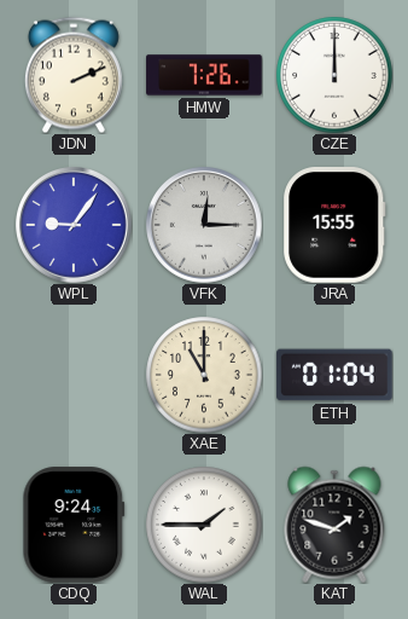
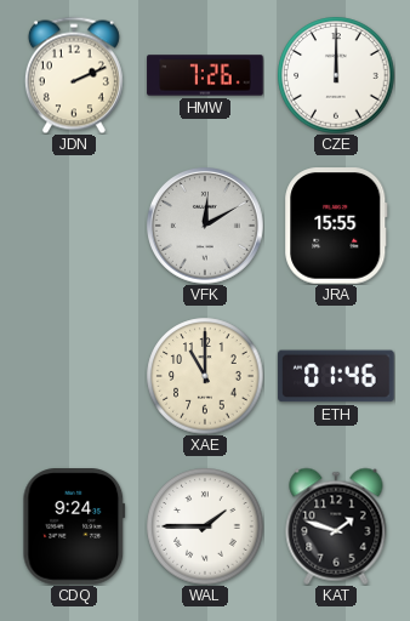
WPL: 9:06 -> none (75, 226)
VFK: 12:15 -> 12:10 (206, 227)
ETH: 01:04 -> 01:46 (336, 376)
